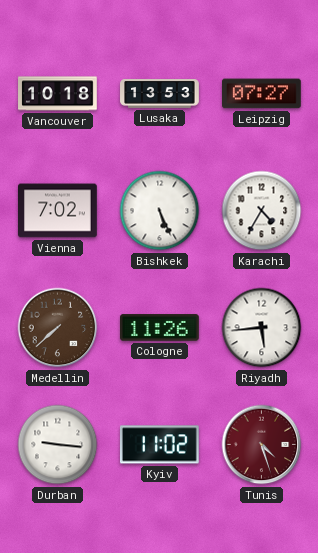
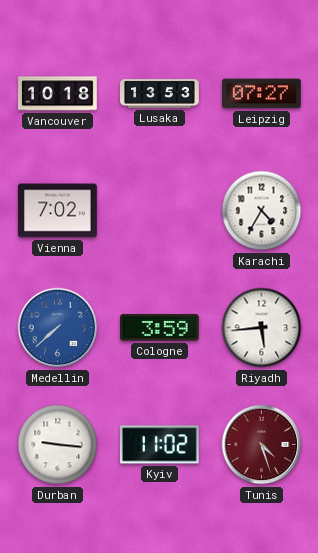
Bishkek: 5:26 -> none (160, 211)
Medellin dial: brown -> blue (58, 328)
Cologne: 11:26 -> 3:59 (160, 328)
